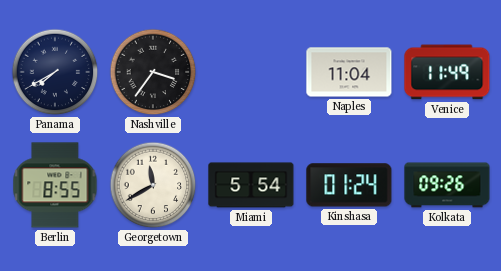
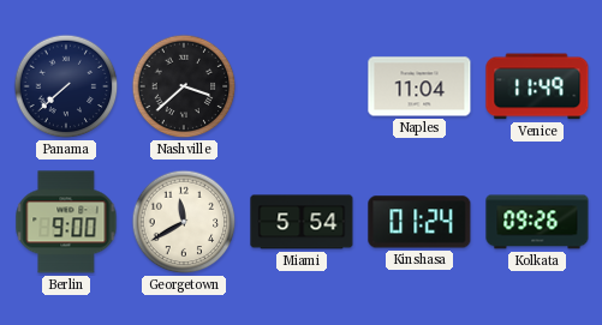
Panama: 7:40 -> 7:38 (66, 86)
Nashville: 3:36 -> 3:38 (184, 86)
Berlin: 8:55 -> 9:00 (66, 222)
